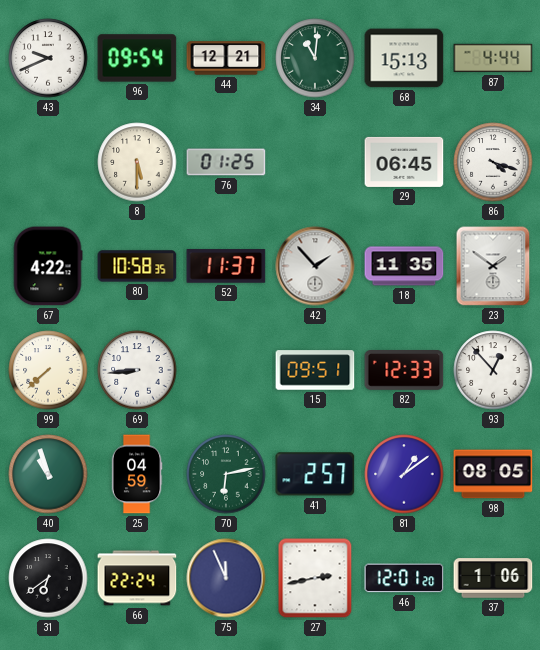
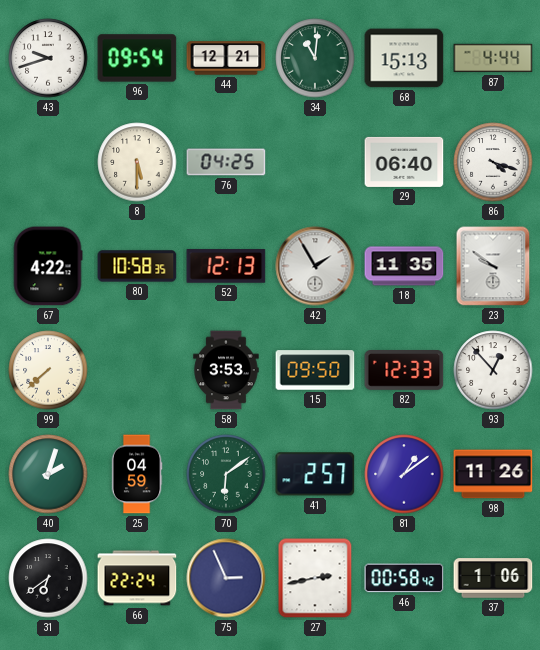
43: 9:41 -> 9:42 (48, 58)
76: 01:25 -> 04:25 (226, 162)
29: 06:45 -> 06:40 (404, 162)
52: 11:37 -> 12:13 (226, 266)
42: 1:53 -> 1:55 (315, 266)
23: 1:51 -> 9:51 (493, 266)
69: 8:44 -> none (137, 370)
58: none -> 3:53 (226, 370)
15: 09:51 -> 09:50 (315, 370)
40: 10:57 -> 2:03 (48, 474)
70: 6:13 -> 6:09 (226, 474)
98: 08:05 -> 11:26 (493, 474)
75: 11:56 -> 2:56 (226, 578)
46: 12:01 -> 00:58 (404, 578)
